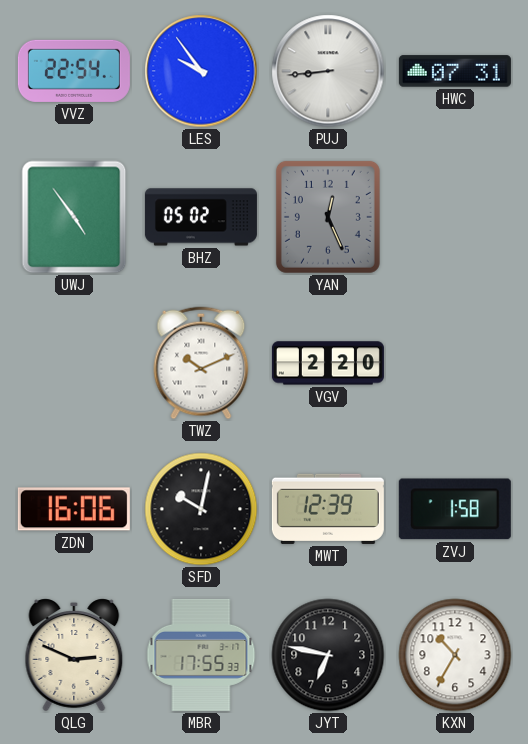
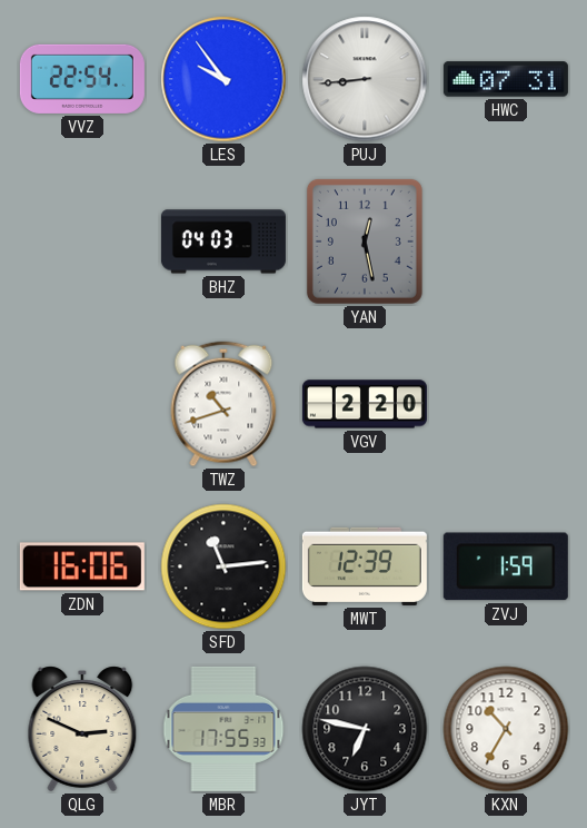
UWJ: 4:54 -> none (74, 217)
BHZ: 05:02 -> 04:03 (223, 241)
YAN: 12:26 -> 12:28 (365, 241)
TWZ: 10:11 -> 10:42 (223, 404)
SFD: 10:02 -> 11:14 (223, 566)
ZVJ: 1:58 -> 1:59 (506, 566)
